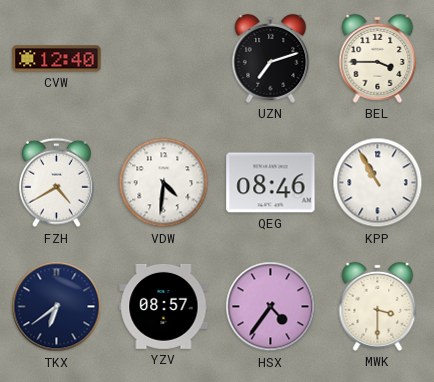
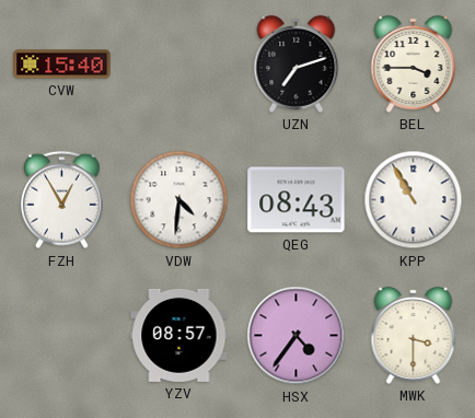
CVW: 12:40 -> 15:40 (62, 65)
FZH: 4:40 -> 12:55 (62, 200)
QEG: 08:46 -> 08:43 (297, 200)
TKX: 6:39 -> none (57, 307)
